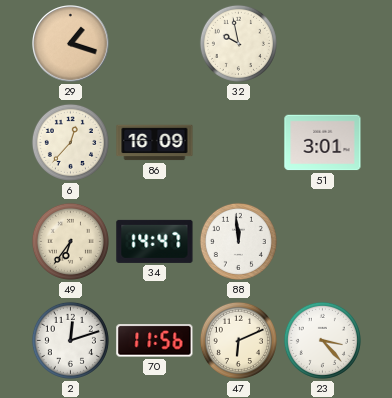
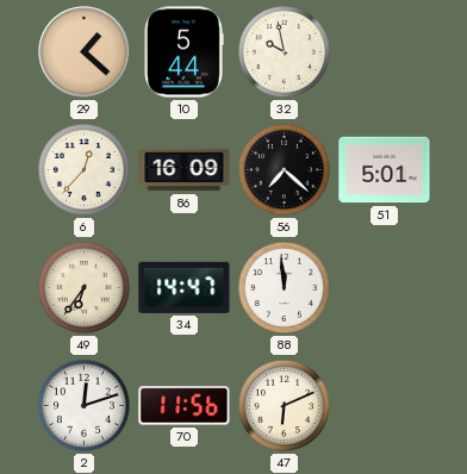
29: 1:18 -> 1:22 (85, 52)
10: none -> 5:44 (183, 52)
56: none -> 7:22 (284, 169)
51: 3:01 -> 5:01 (385, 170)
23: 3:23 -> none (322, 340)
